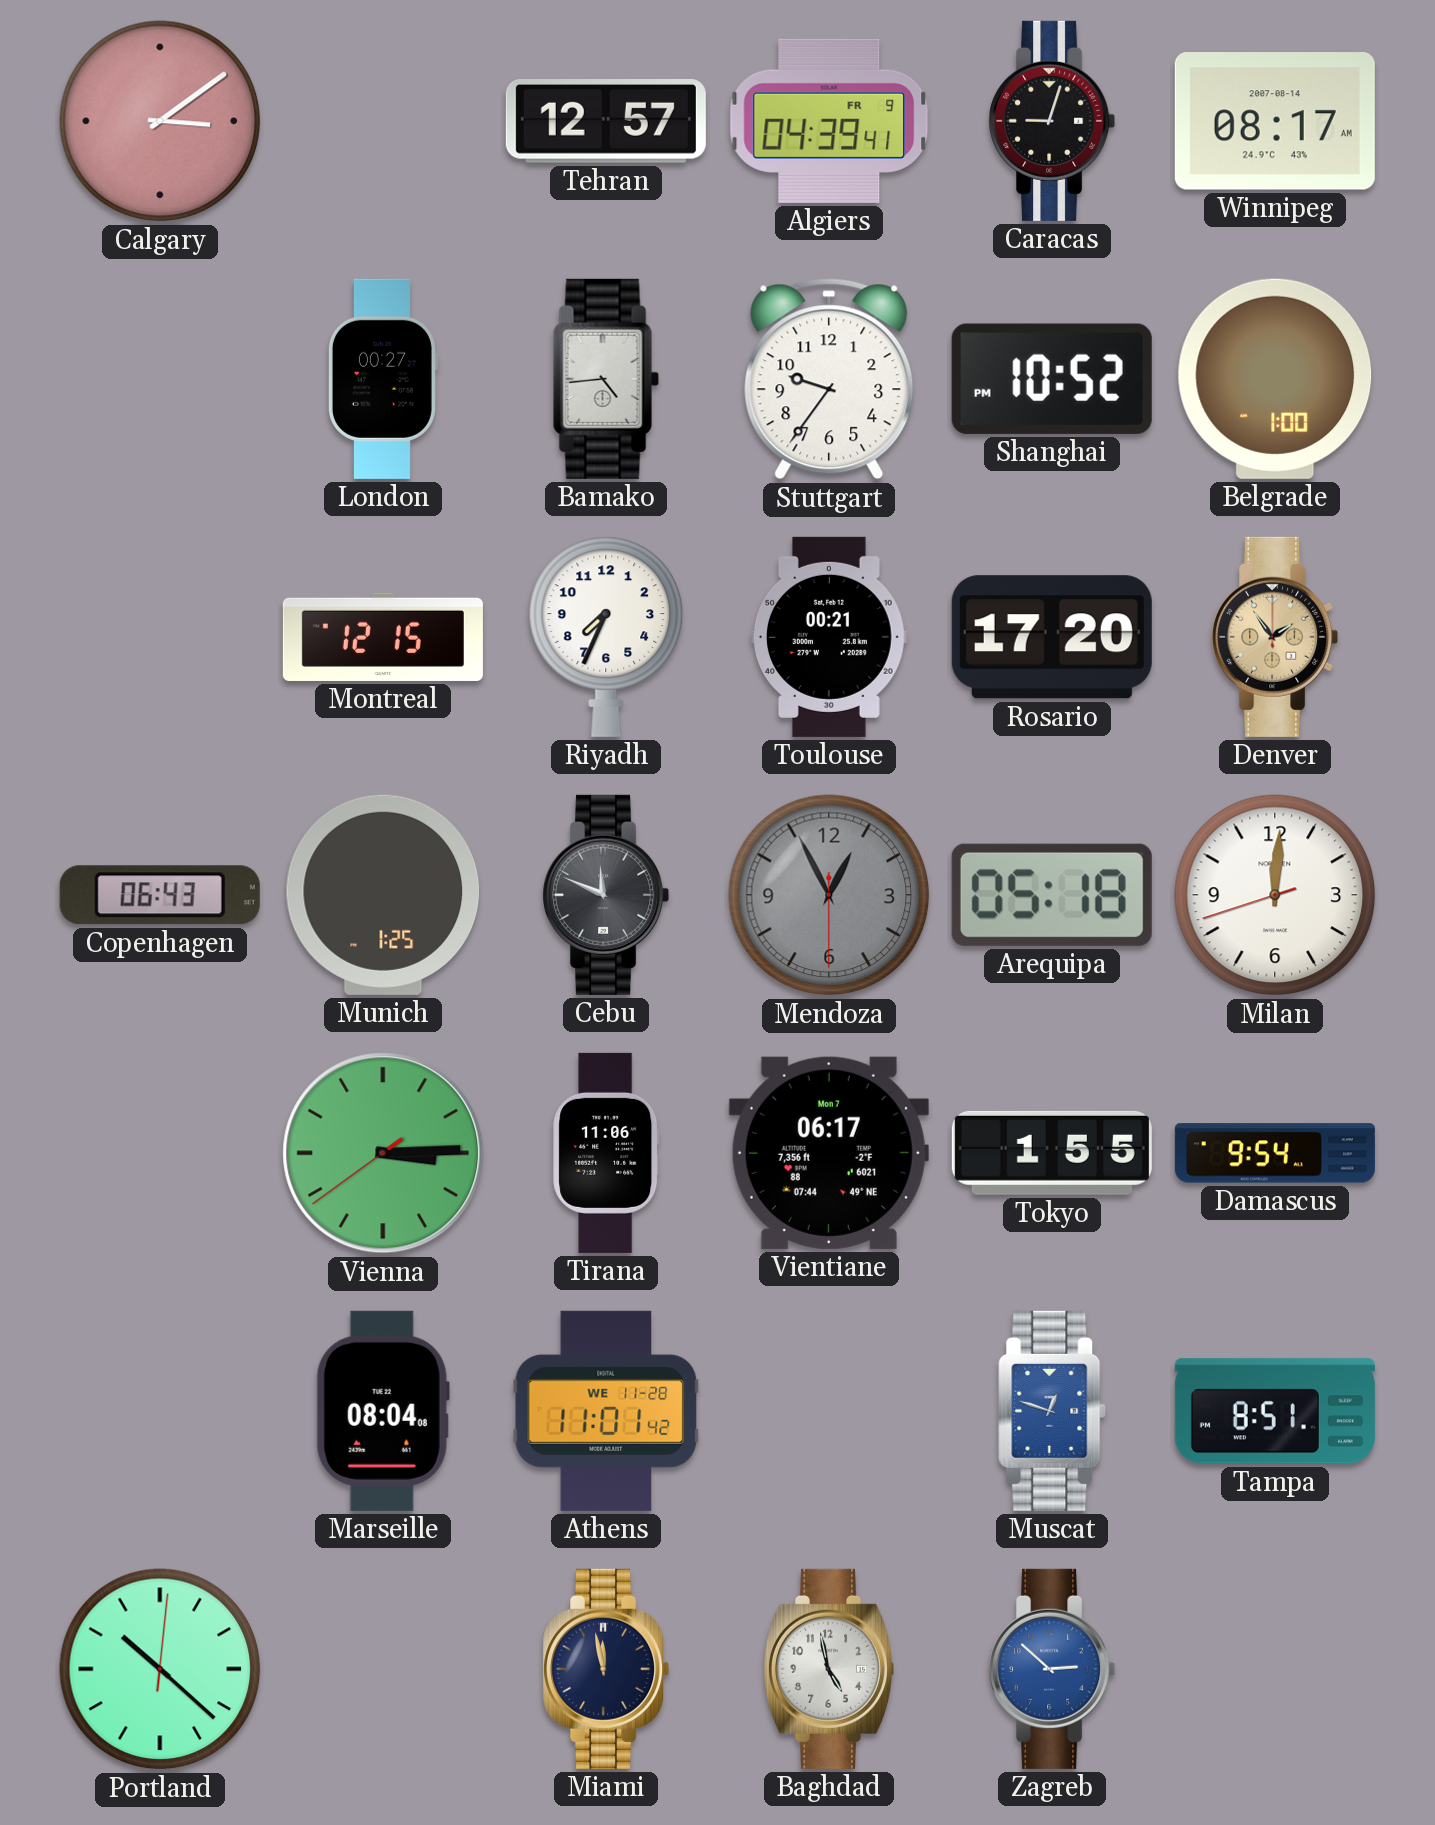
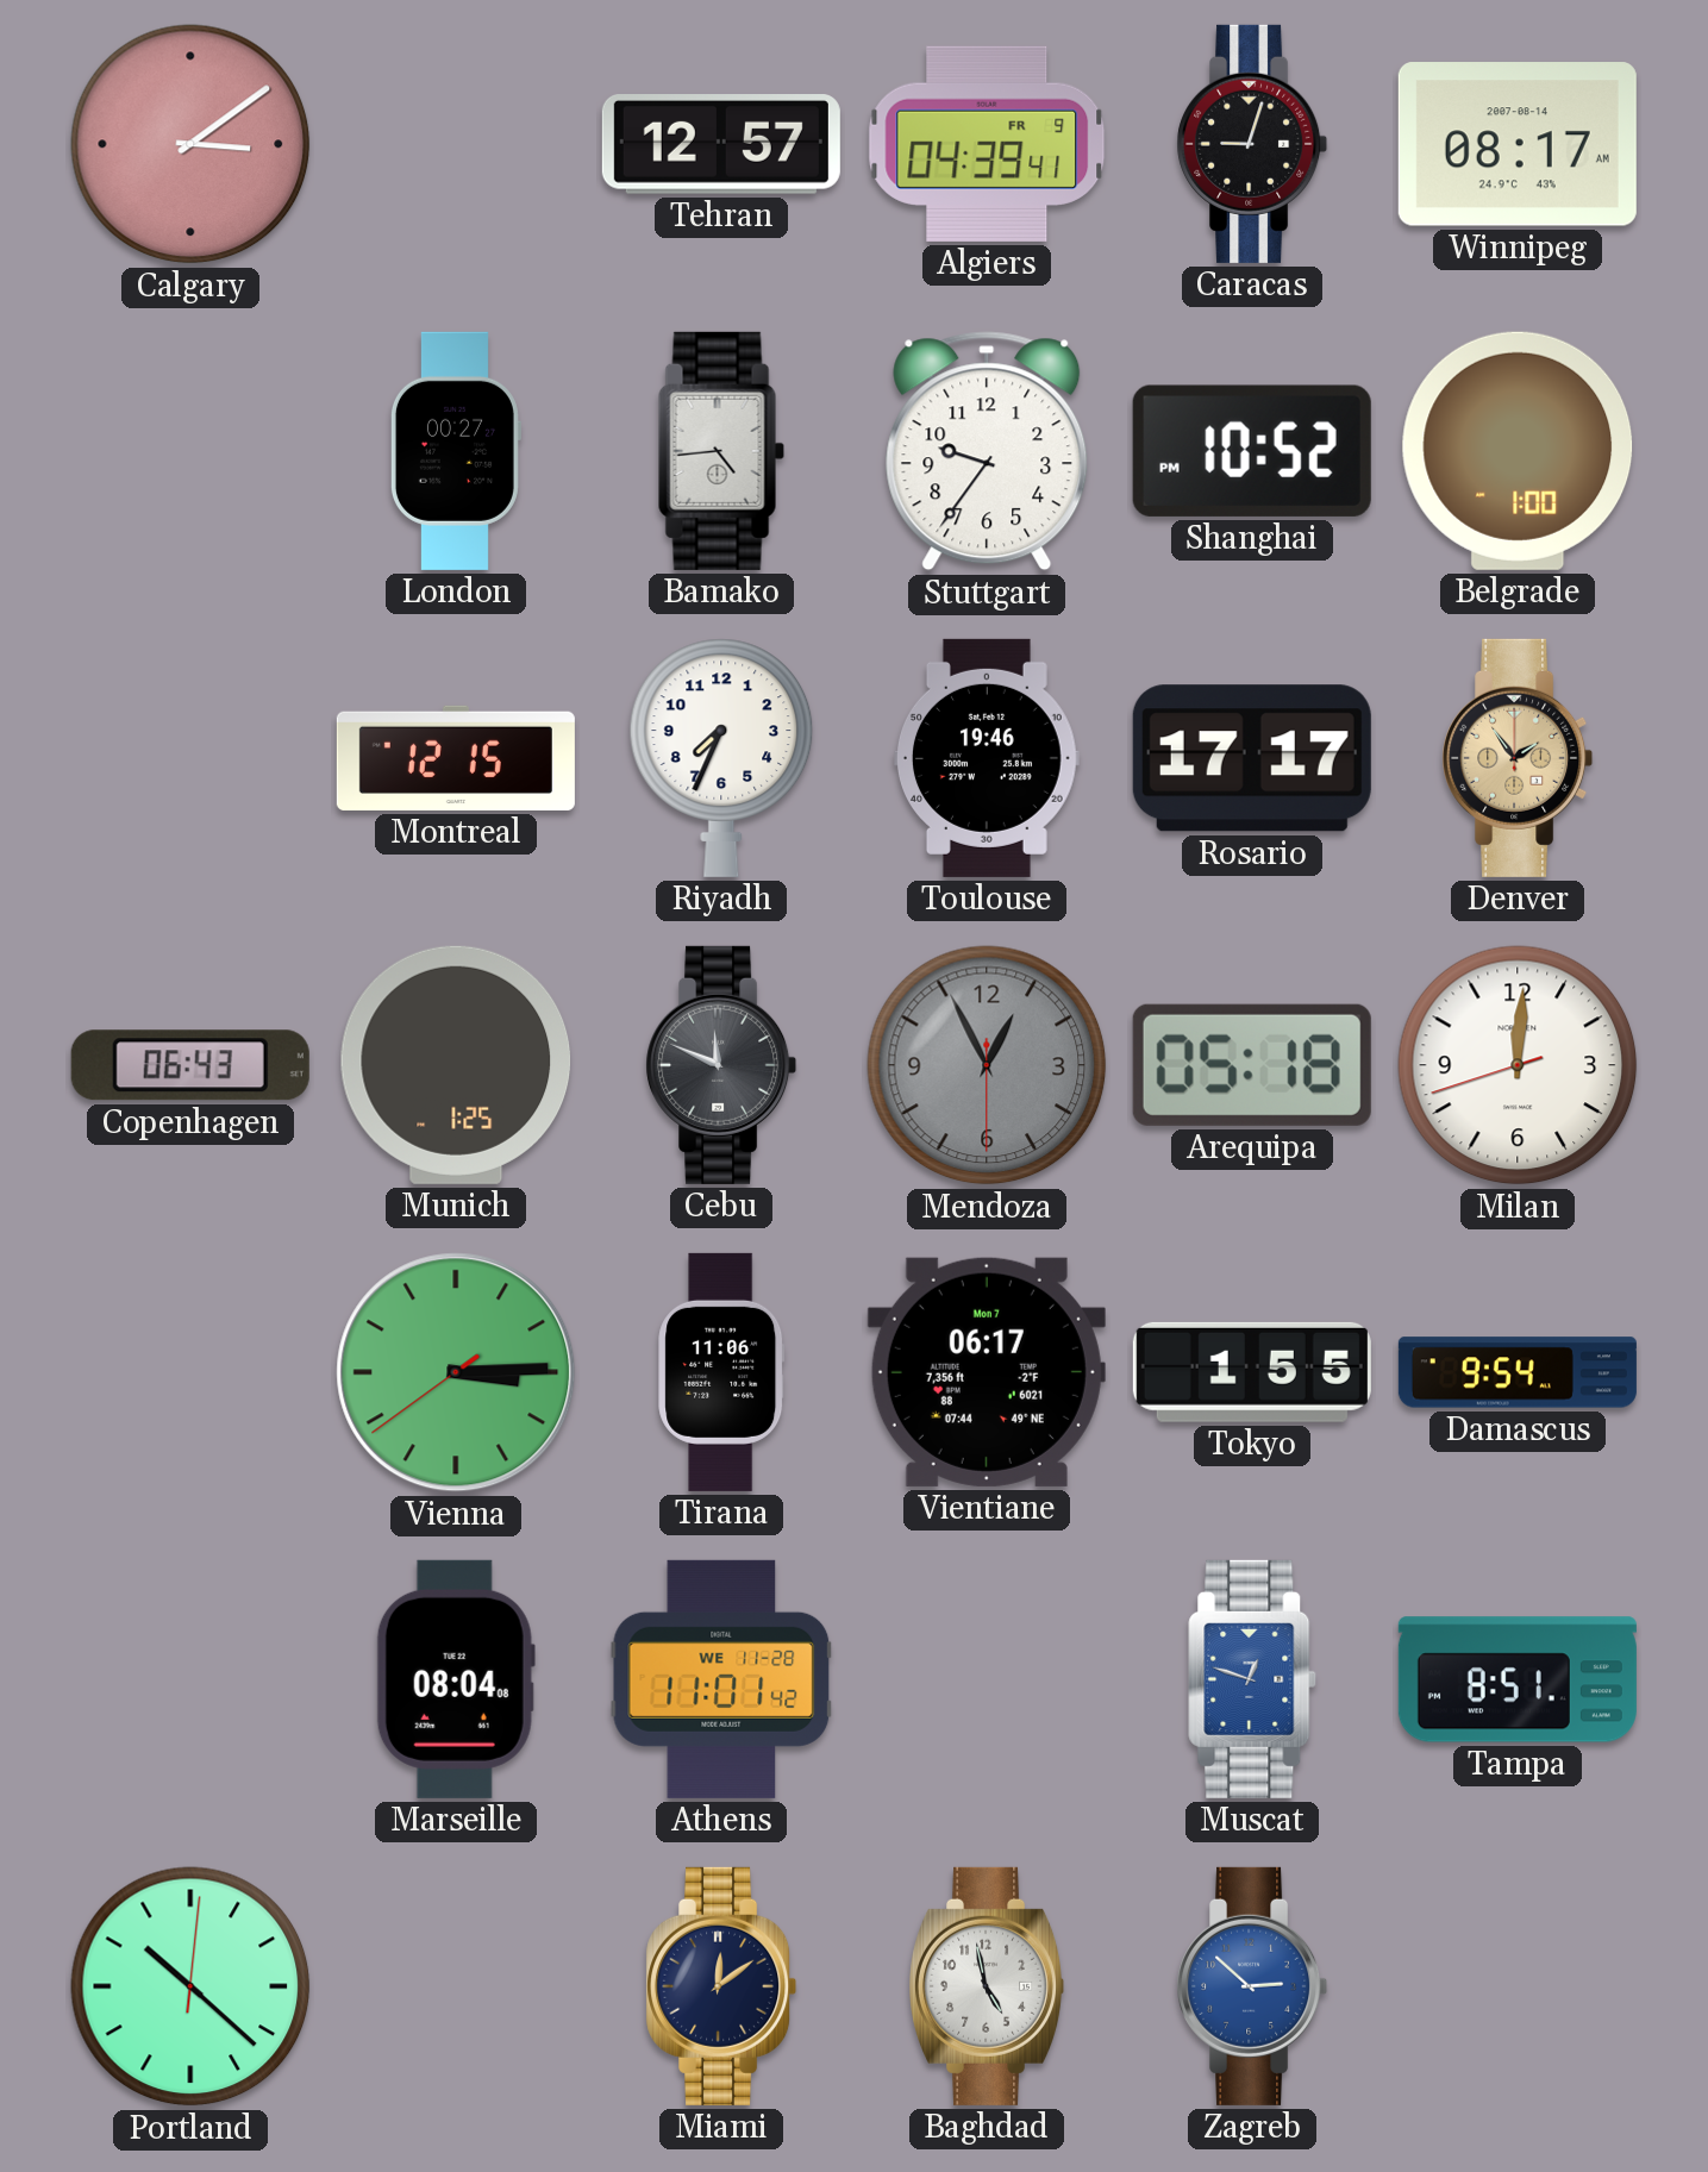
Toulouse: 00:21 -> 19:46 (988, 758)
Rosario: 17:20 -> 17:17 (1252, 758)
Miami: 11:58 -> 12:09 (721, 1986)
